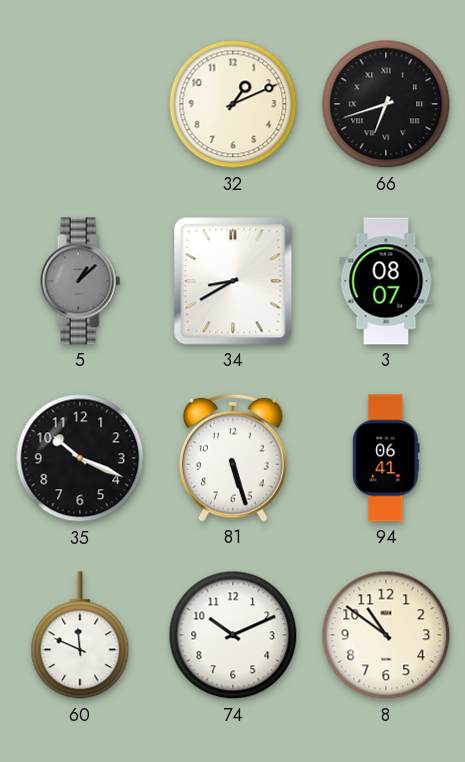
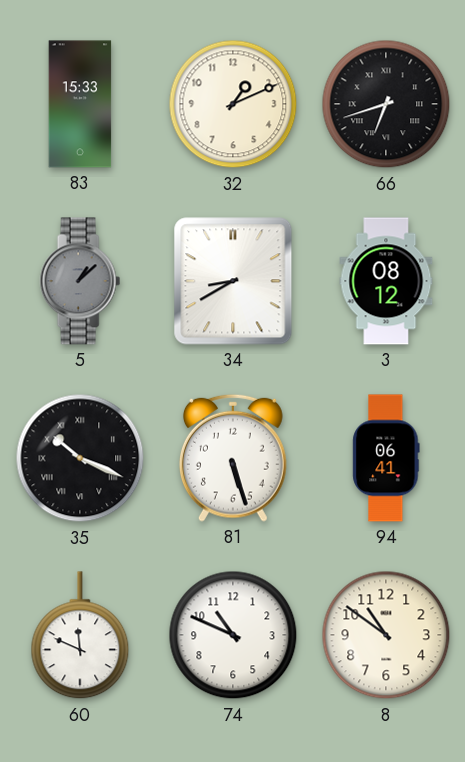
83: none -> 15:33 (80, 104)
3: 08:07 -> 08:12 (386, 281)
35 numerals: Arabic -> Roman (80, 458)
74: 10:11 -> 10:49 (233, 635)
